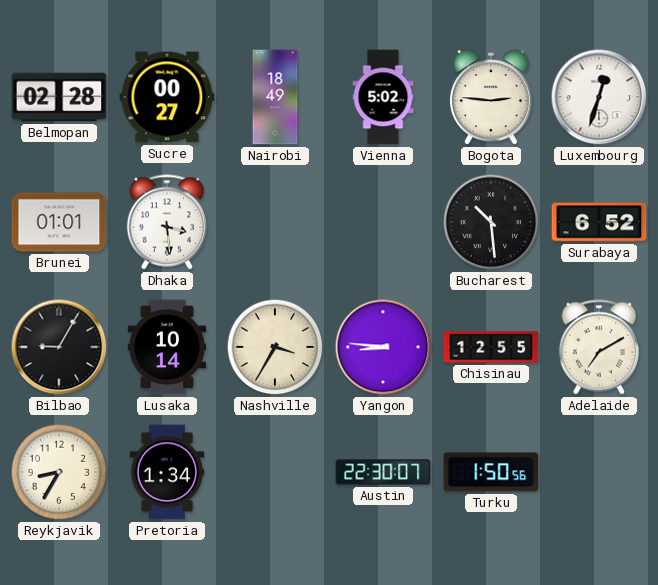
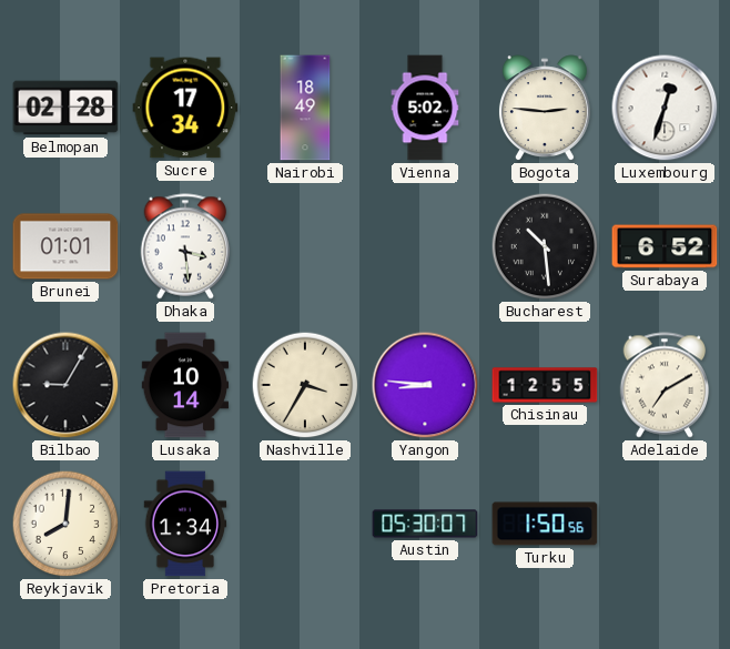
Sucre: 00:27 -> 17:34 (185, 108)
Reykjavik: 8:35 -> 8:01 (65, 524)
Austin: 22:30 -> 05:30 (425, 524)
